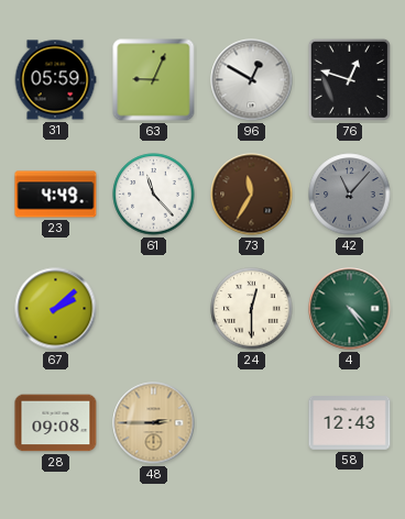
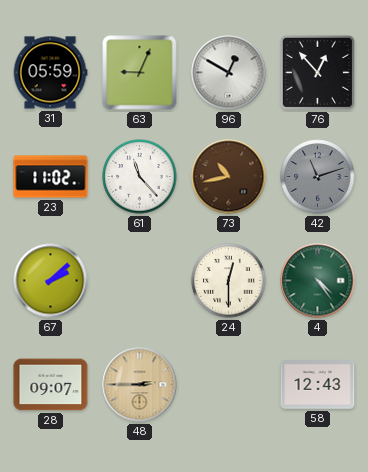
76: 12:48 -> 12:53 (317, 72)
23: 4:49 -> 11:02 (51, 177)
73: 11:35 -> 10:43 (229, 177)
42: 11:07 -> 11:12 (318, 177)
28: 09:08 -> 09:07 (51, 385)
